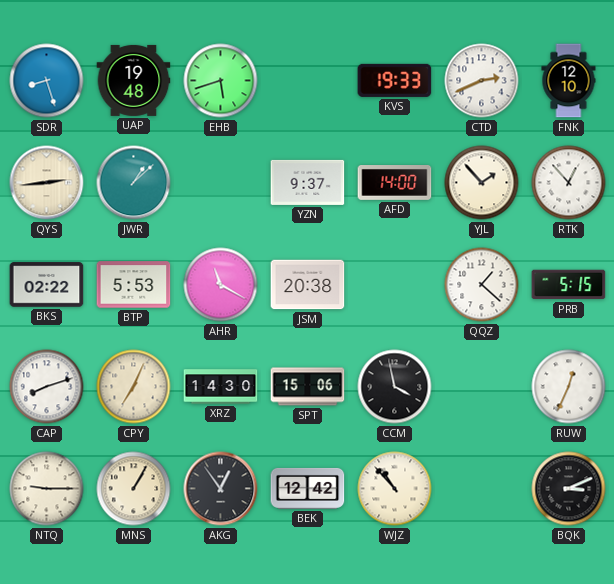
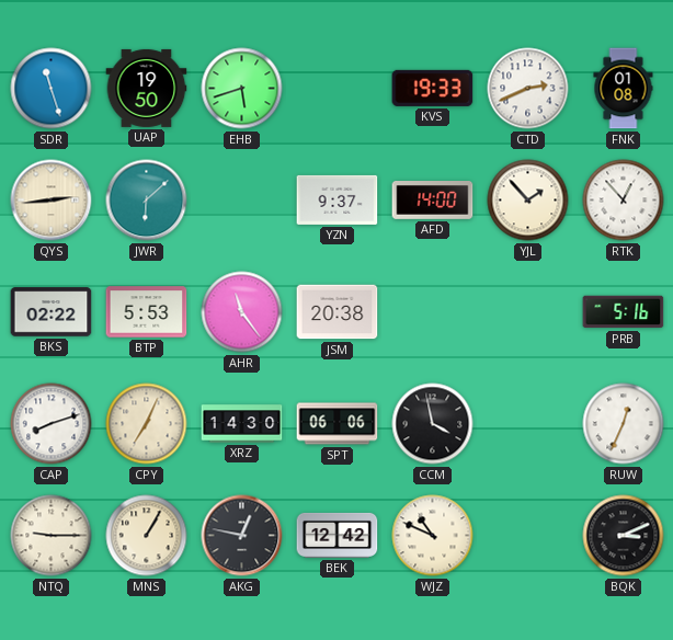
SDR: 8:27 -> 11:27 (52, 89)
UAP: 19:48 -> 19:50 (147, 88)
FNK: 12:10 -> 01:08 (624, 89)
JWR: 1:08 -> 6:08 (147, 201)
AHR: 11:20 -> 11:24 (242, 312)
QQZ: 1:22 -> none (482, 285)
PRB: 5:15 -> 5:16 (624, 312)
SPT: 15:06 -> 06:06 (338, 424)
AKG: 12:54 -> 12:47 (242, 536)
WJZ: 10:53 -> 10:49 (433, 536)
